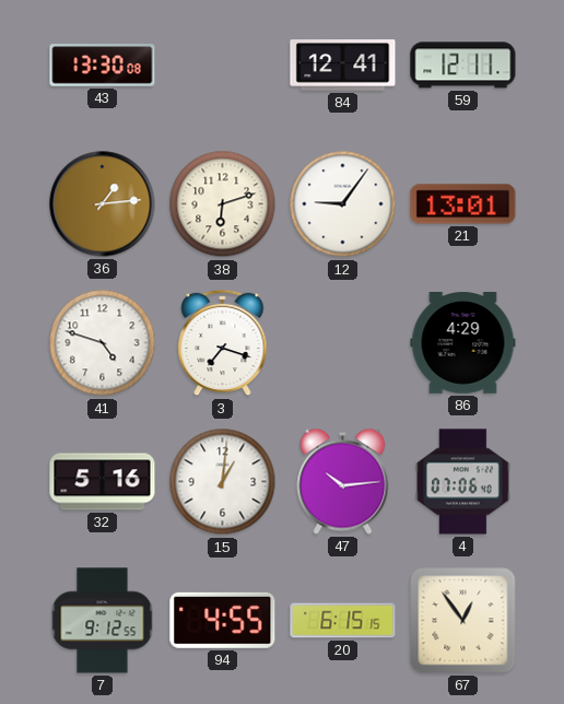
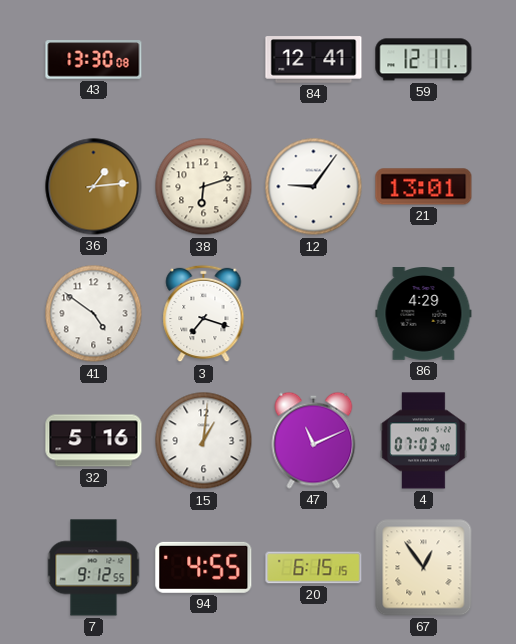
41: 4:48 -> 4:51 (94, 314)
47: 10:14 -> 11:11 (314, 440)
4: 07:06 -> 07:03 (424, 441)
